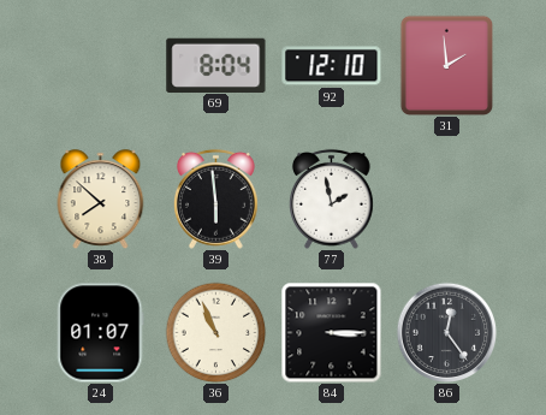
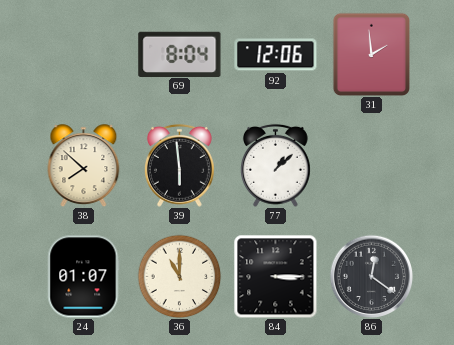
92: 12:10 -> 12:06 (276, 55)
77: 1:58 -> 1:08 (275, 165)
36: 10:56 -> 11:00 (179, 276)
86: 12:24 -> 12:21 (371, 276)
